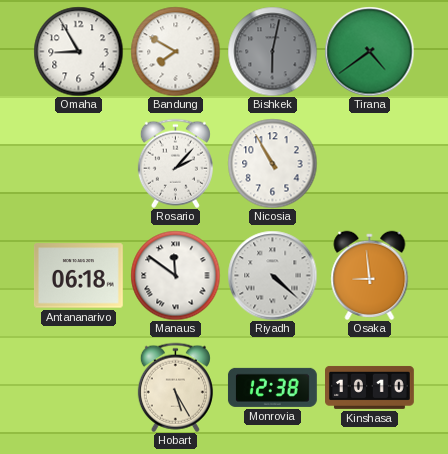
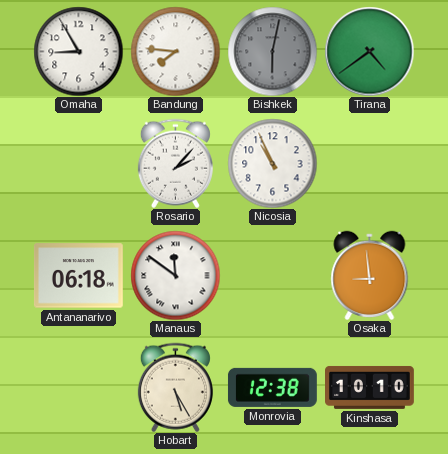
Bandung: 7:50 -> 7:46 (175, 51)
Nicosia: 10:55 -> 10:56 (272, 163)
Riyadh: 4:22 -> none (272, 275)
